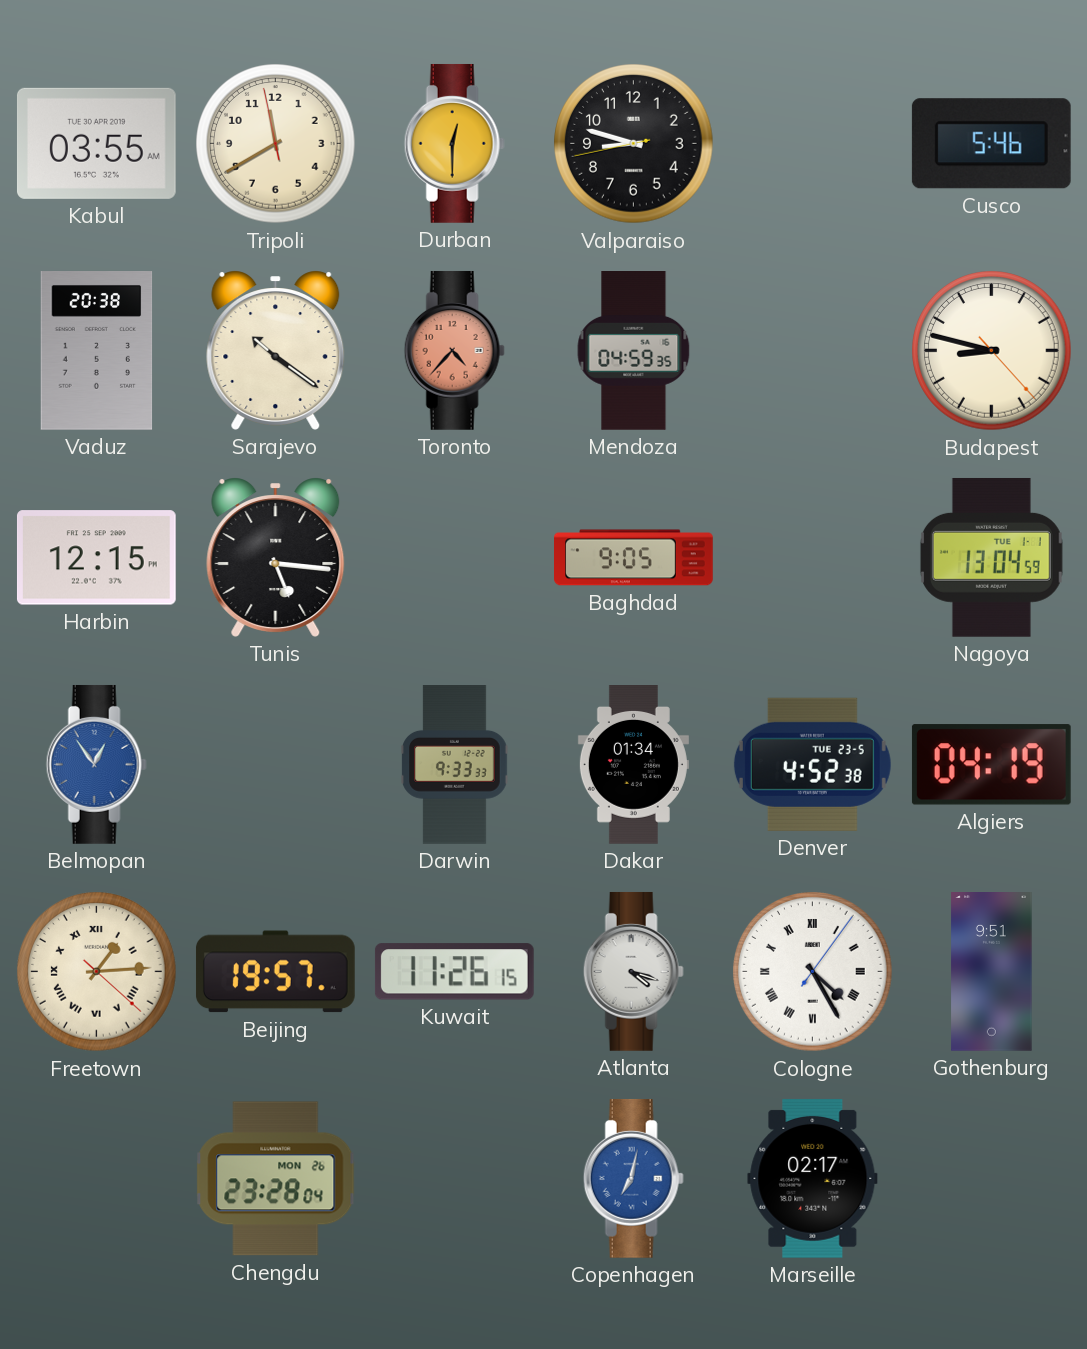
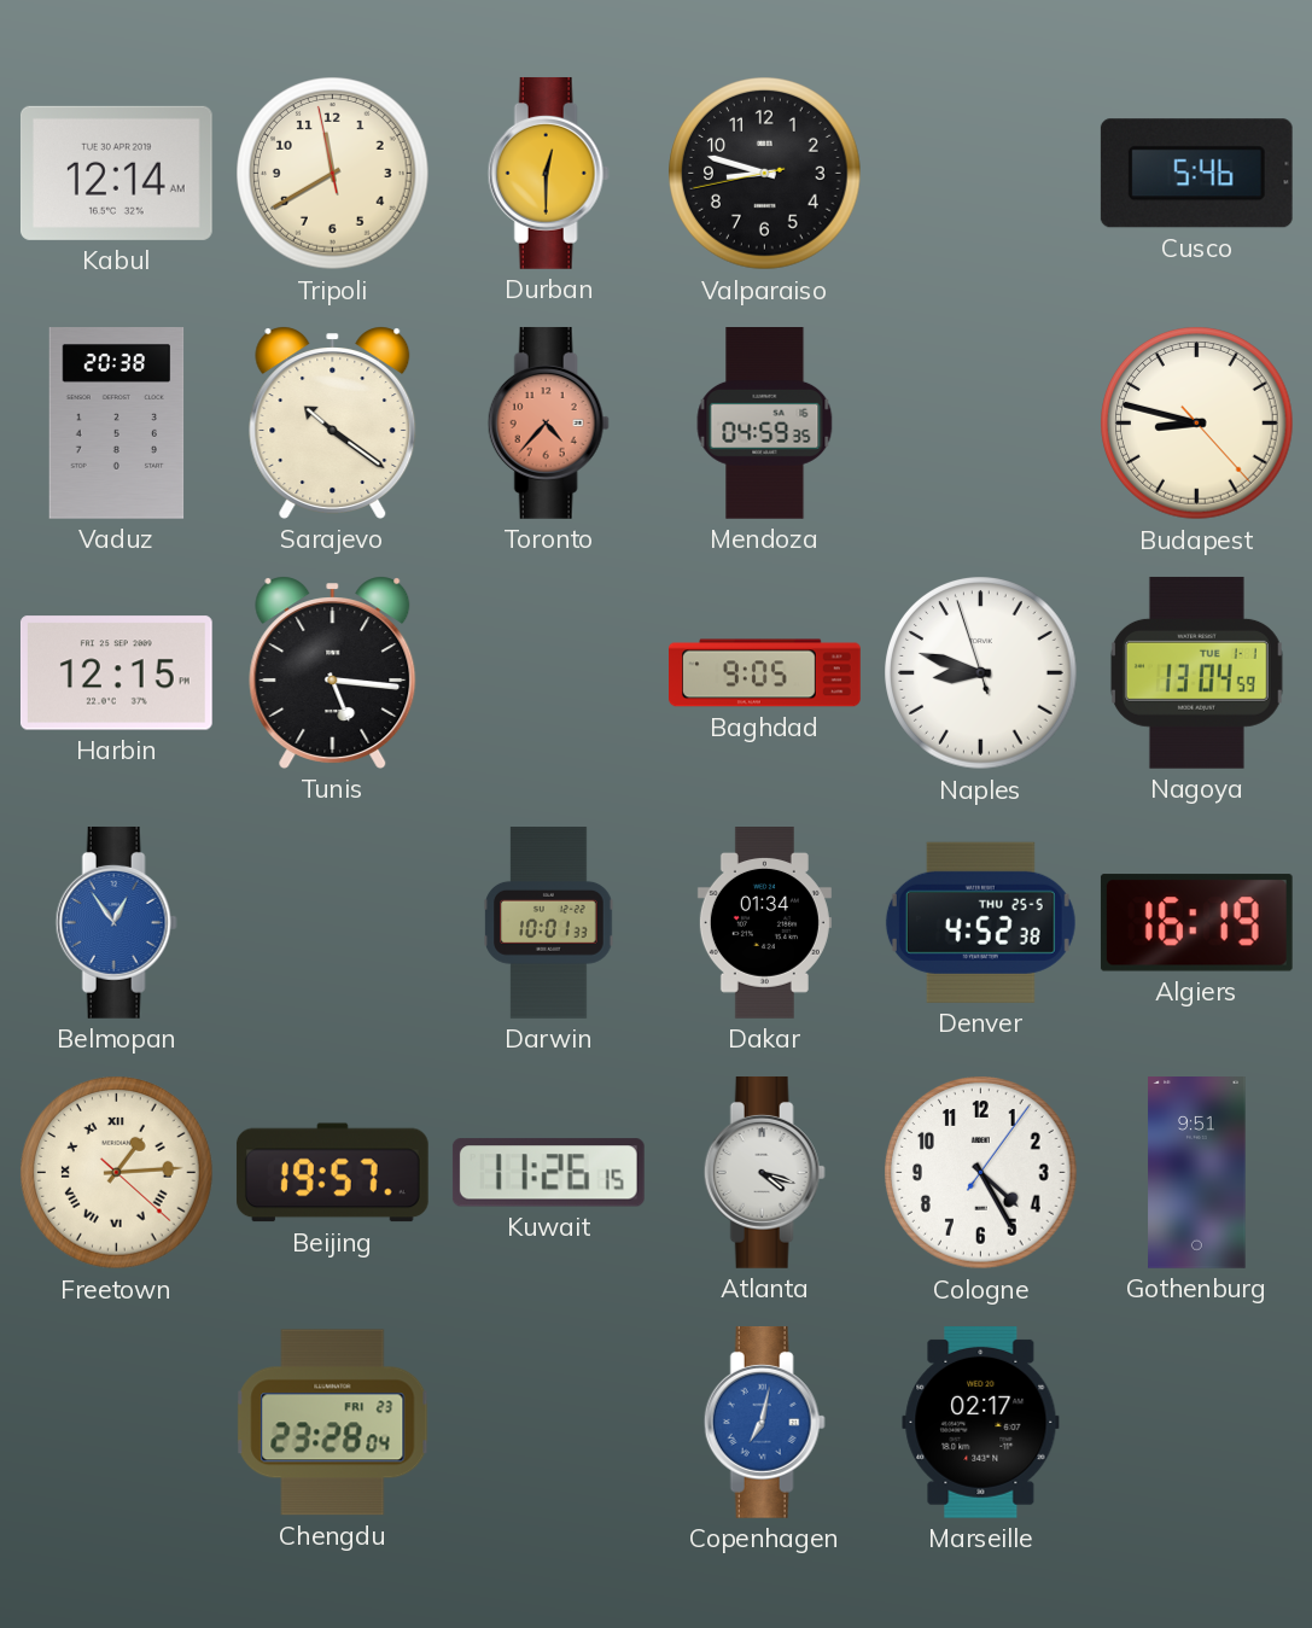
Kabul: 03:55 -> 12:14 (116, 173)
Naples: none -> 8:47 (981, 673)
Darwin: 9:33 -> 10:01 (549, 923)
Denver date: TUE 23-5 -> THU 25-5 (980, 922)
Algiers: 04:19 -> 16:19 (1196, 923)
Cologne numerals: Roman -> Arabic (981, 1173)
Chengdu date: MON 26 -> FRI 23 (333, 1423)
